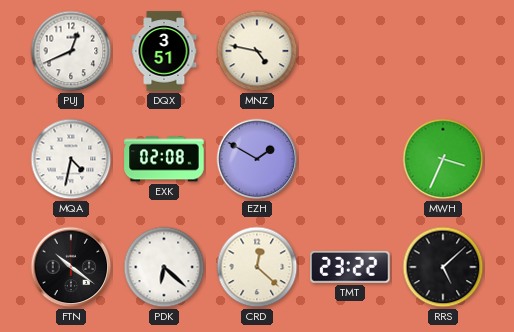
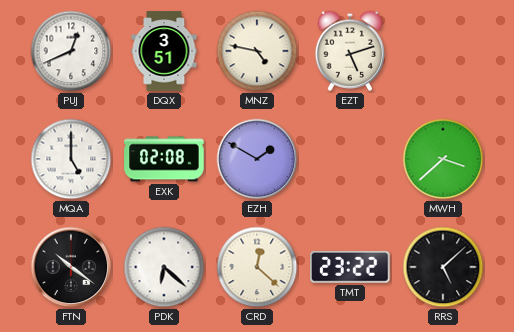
EZT: none -> 5:12 (349, 51)
MQA: 4:32 -> 5:00 (71, 159)
MWH: 3:34 -> 3:38 (443, 159)
